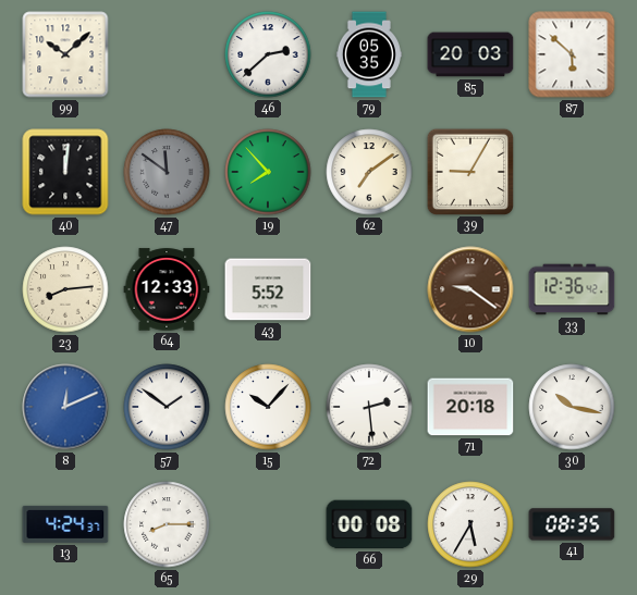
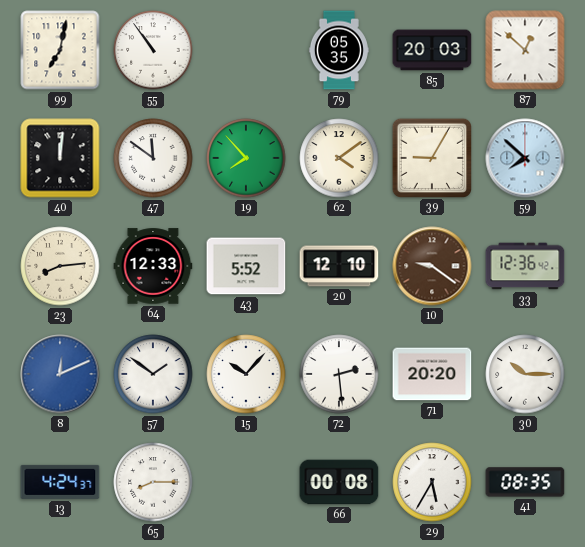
99: 10:08 -> 7:02 (60, 50)
55: none -> 10:54 (153, 50)
46: 2:38 -> none (268, 54)
87: 5:52 -> 12:52 (525, 50)
47 dial: grey -> white (153, 158)
62: 7:09 -> 4:09 (339, 158)
59: none -> 7:52 (525, 158)
20: none -> 12:10 (339, 266)
71: 20:18 -> 20:20 (432, 374)
30: 10:17 -> 10:15 (525, 374)
